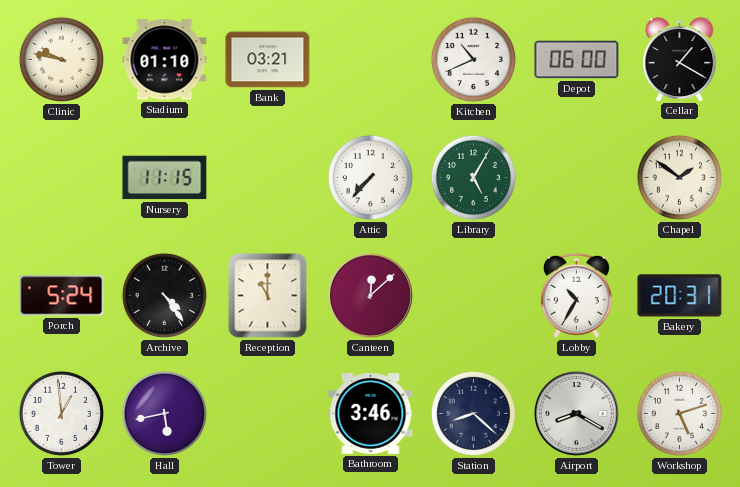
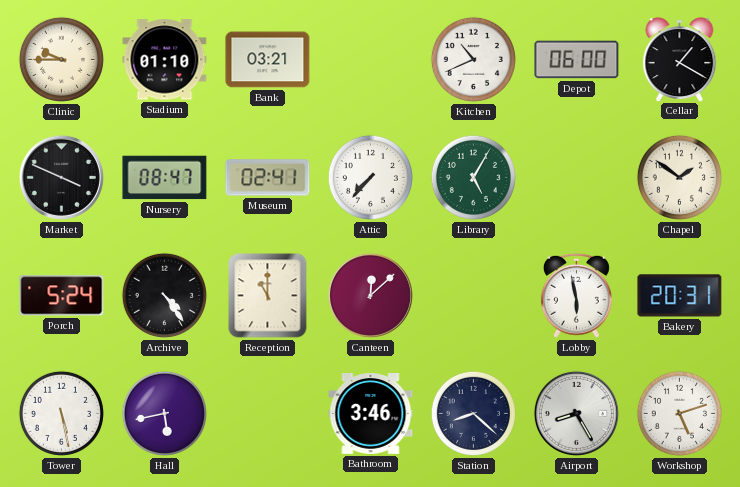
Clinic: 9:47 -> 9:45 (61, 59)
Market: none -> 3:49 (61, 177)
Nursery: 11:15 -> 08:47 (165, 178)
Museum: none -> 02:41 (268, 178)
Lobby: 10:35 -> 5:58 (576, 295)
Tower: 12:59 -> 5:28 (61, 413)
Airport: 8:20 -> 8:25 (576, 413)
